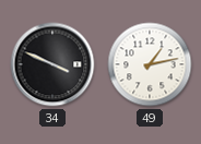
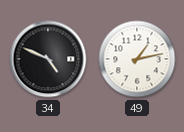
34: 3:49 -> 4:49 (48, 59)
